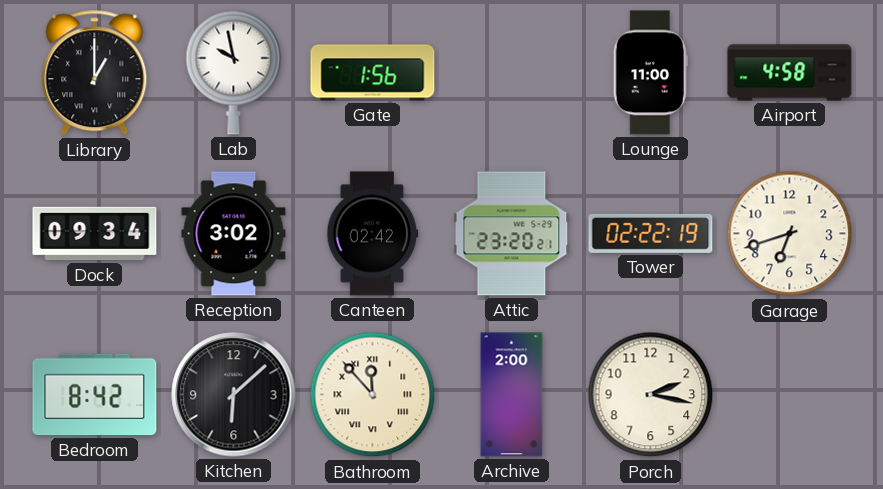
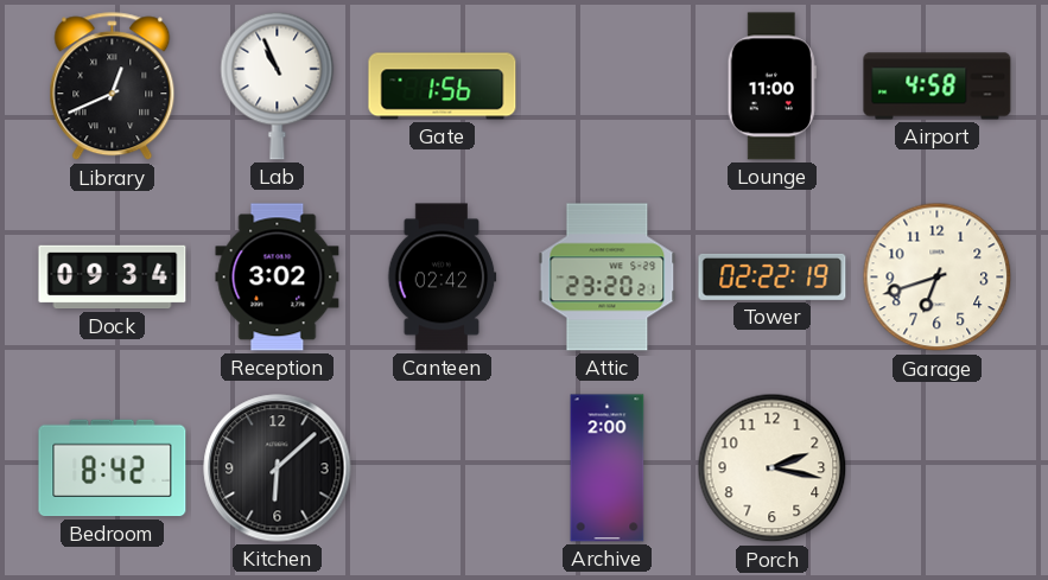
Library: 1:00 -> 12:41 (113, 87)
Lab: 9:58 -> 10:56 (278, 85)
Bathroom: 11:53 -> none (373, 395)
